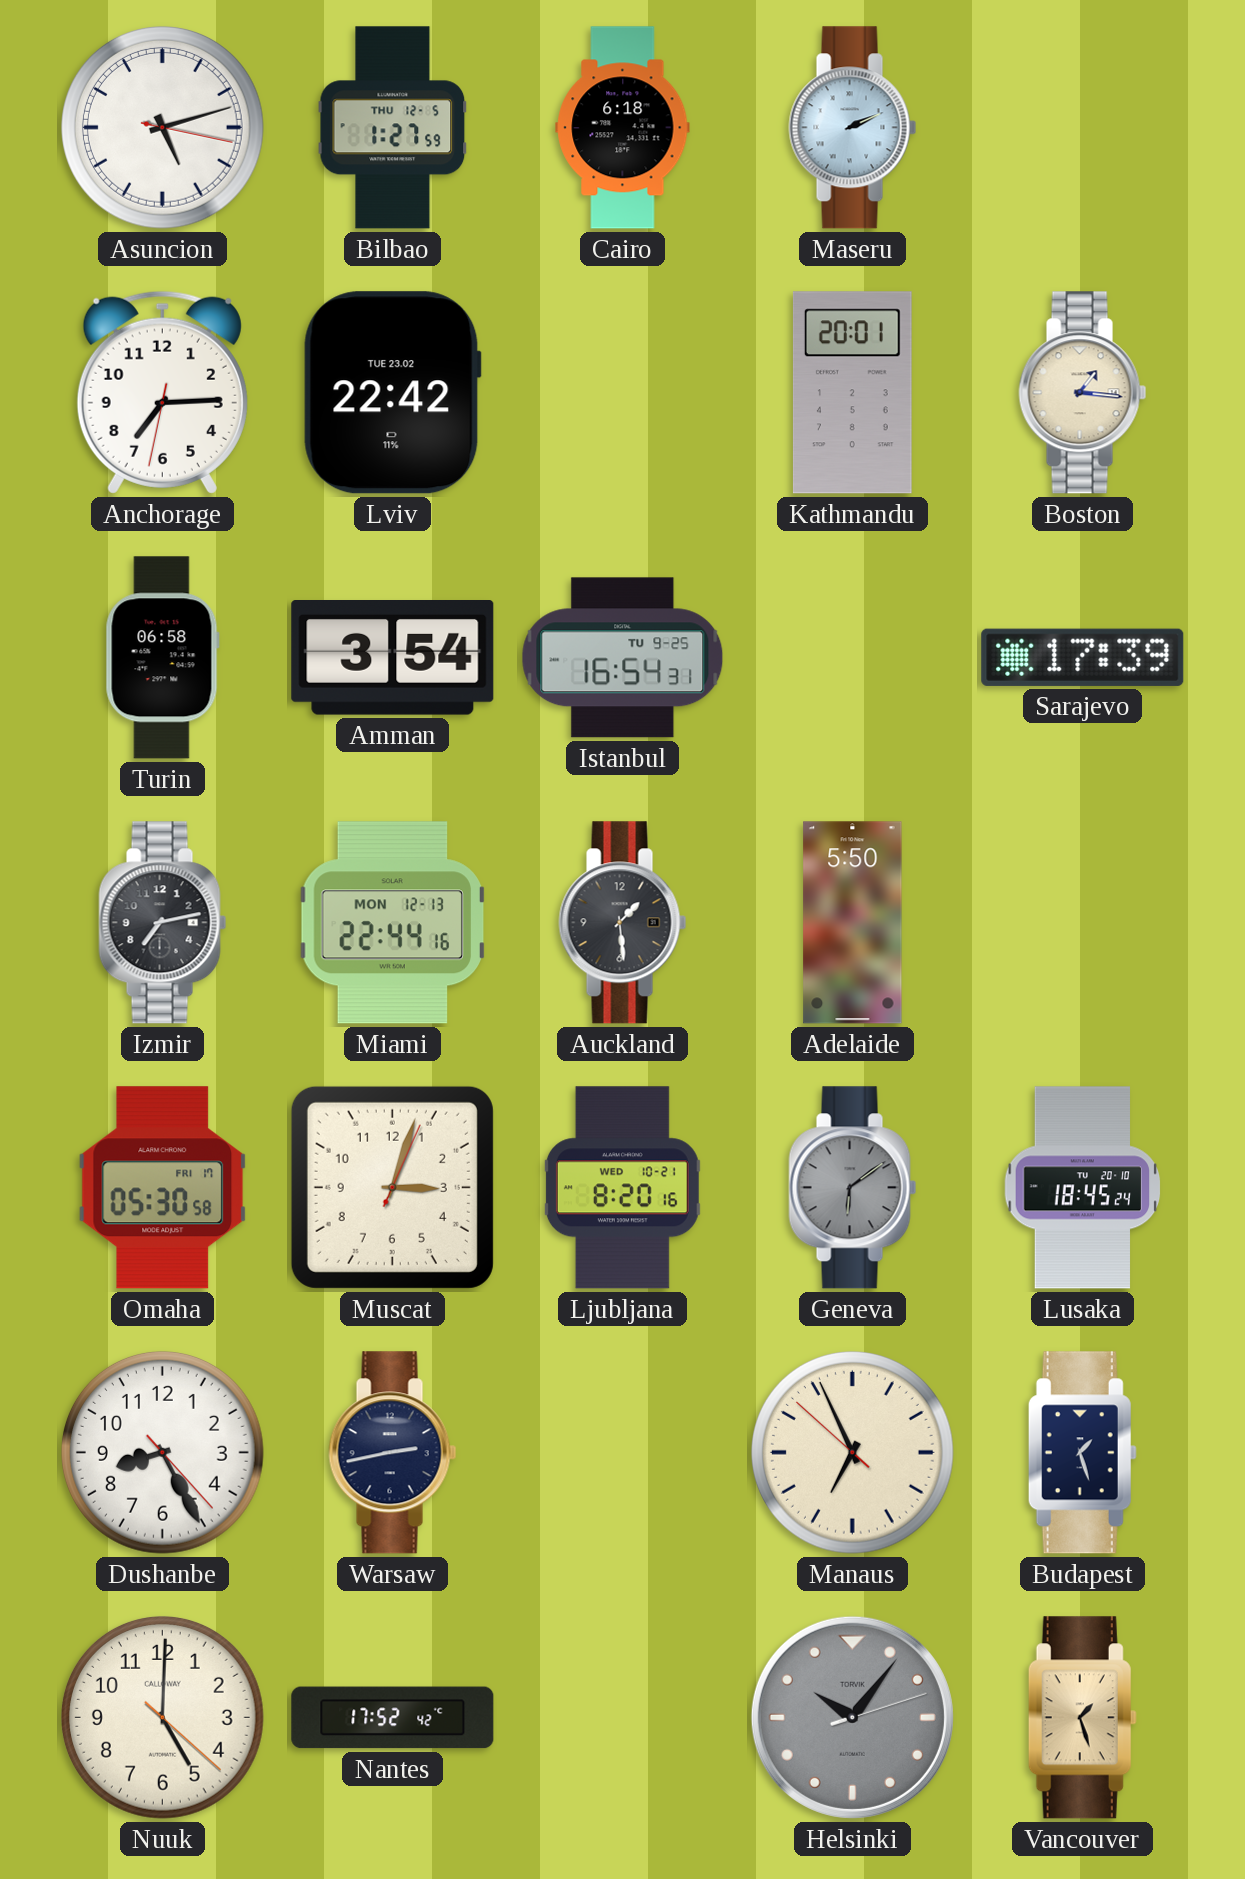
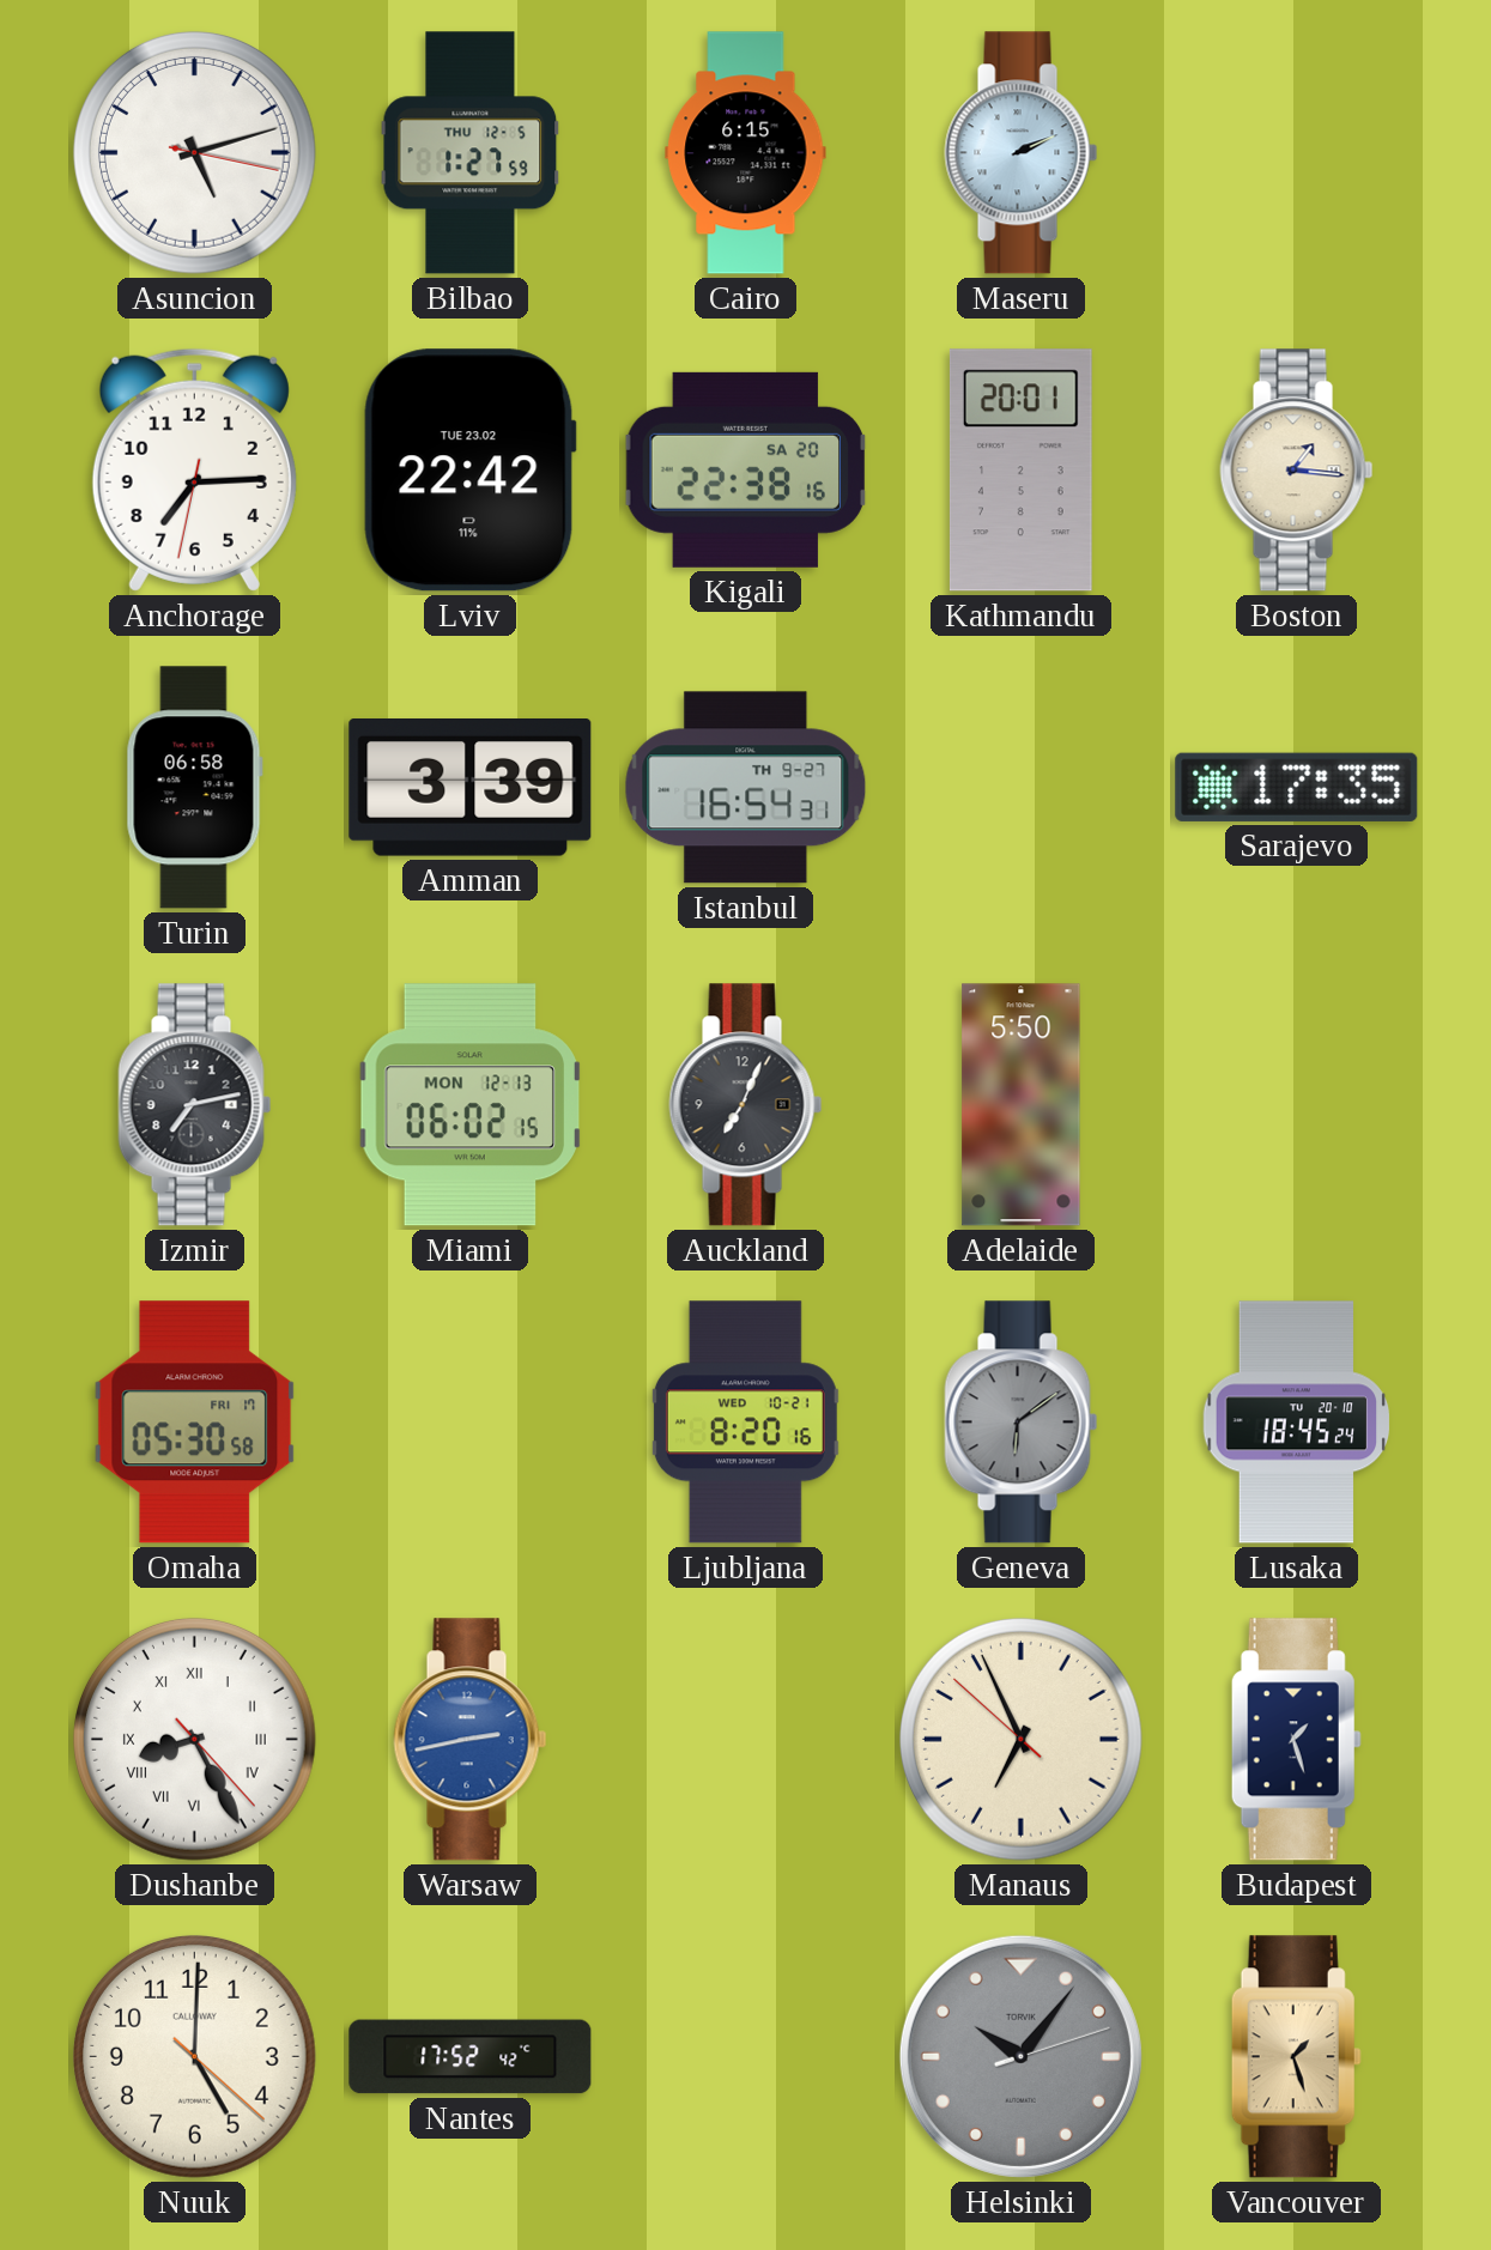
Cairo: 6:18 -> 6:15 (746, 153)
Kigali: none -> 22:38 (746, 469)
Amman: 3:54 -> 3:39 (471, 788)
Istanbul date: TU 9-25 -> TH 9-27 (746, 788)
Sarajevo: 17:39 -> 17:35 (1297, 787)
Miami: 22:44 -> 06:02 (469, 1105)
Auckland: 1:29 -> 7:04 (746, 1105)
Muscat: 3:03 -> none (392, 1187)
Dushanbe numerals: Arabic -> Roman (194, 1739)
Warsaw dial: navy -> blue (471, 1740)
